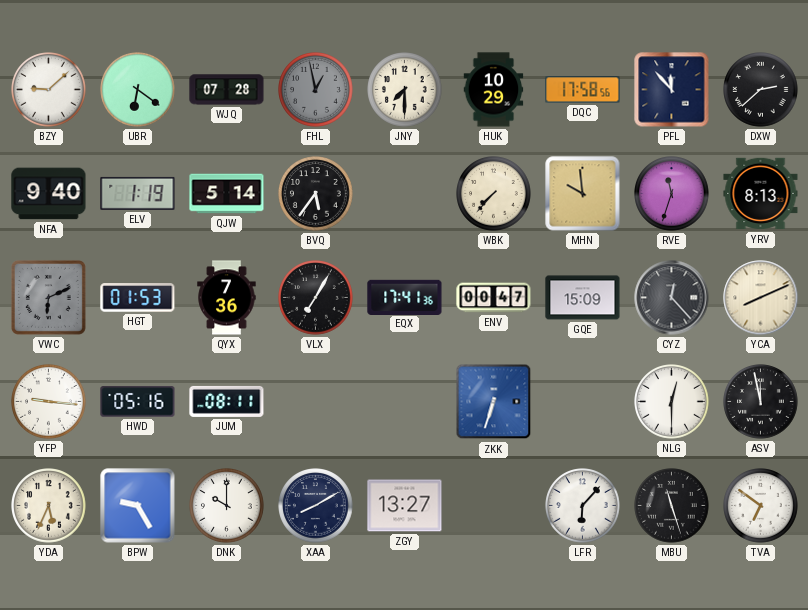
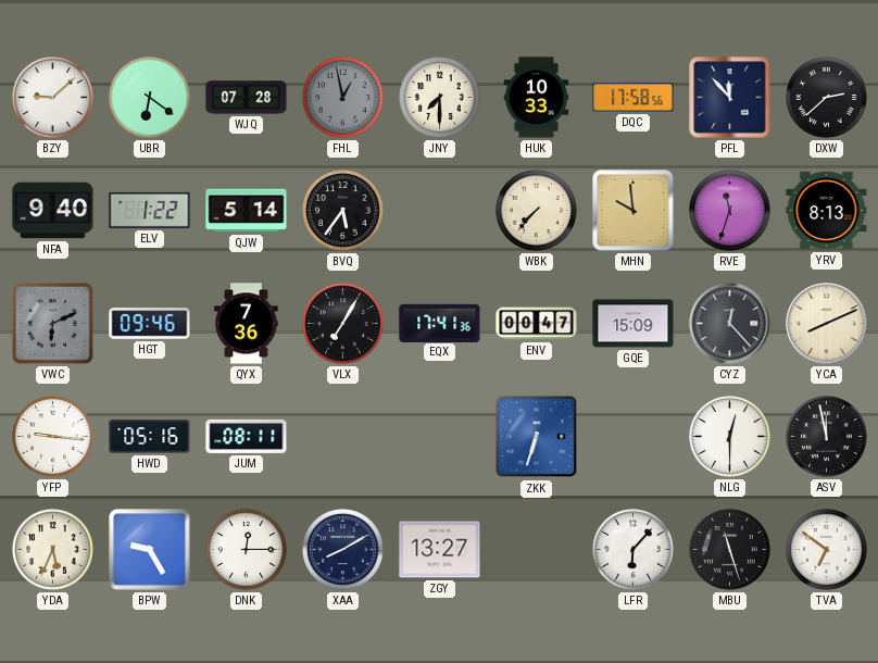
HUK: 10:29 -> 10:33 (537, 98)
ELV: 1:19 -> 1:22 (150, 210)
HGT: 01:53 -> 09:46 (150, 324)
DNK: 10:00 -> 12:15 (247, 550)
